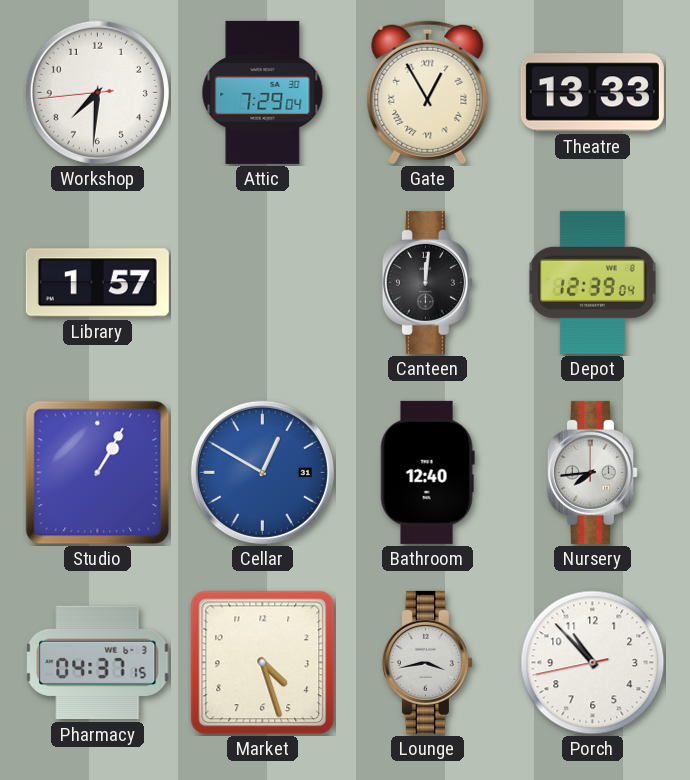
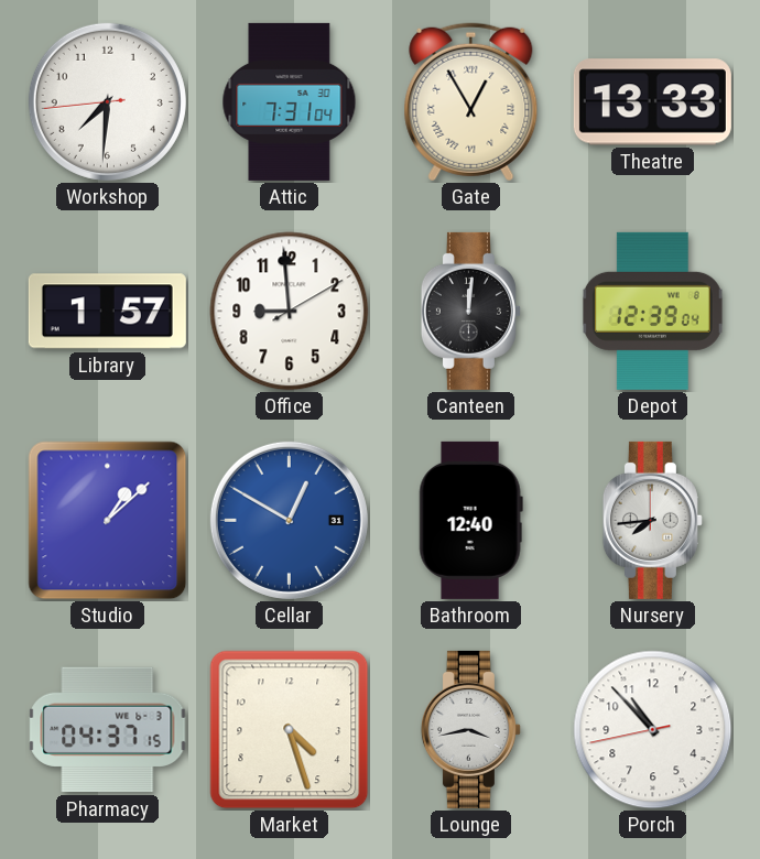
Attic: 7:29 -> 7:31 (290, 101)
Office: none -> 8:59 (290, 312)
Studio: 1:05 -> 1:08 (108, 521)
